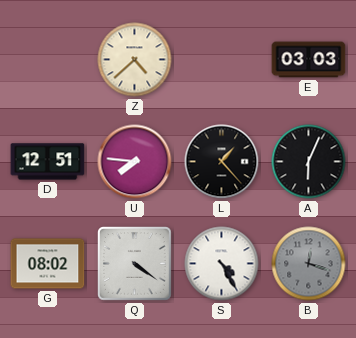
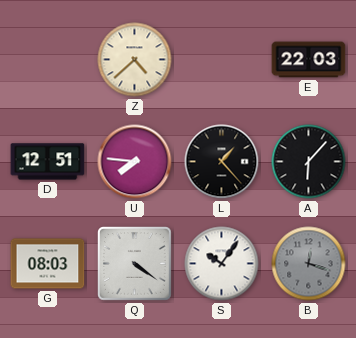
E: 03:03 -> 22:03 (309, 60)
A: 6:04 -> 6:07 (309, 162)
G: 08:02 -> 08:03 (48, 264)
S: 4:25 -> 10:06 (222, 264)
